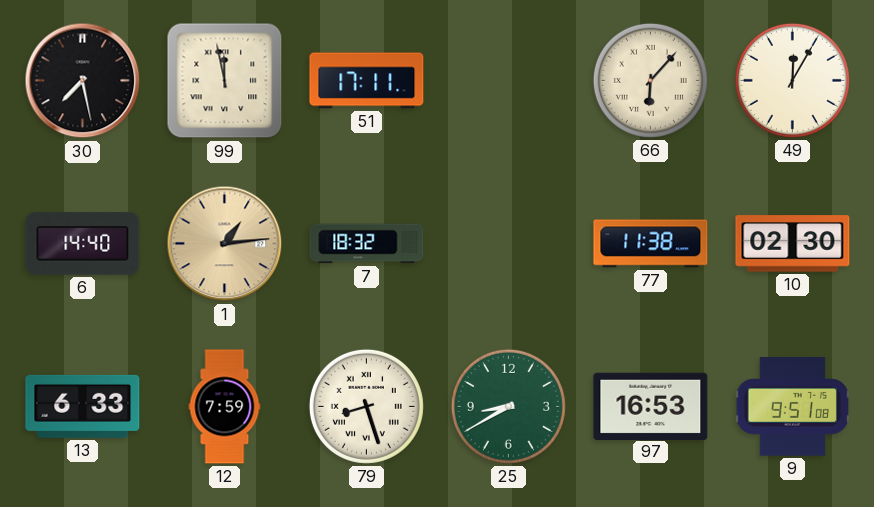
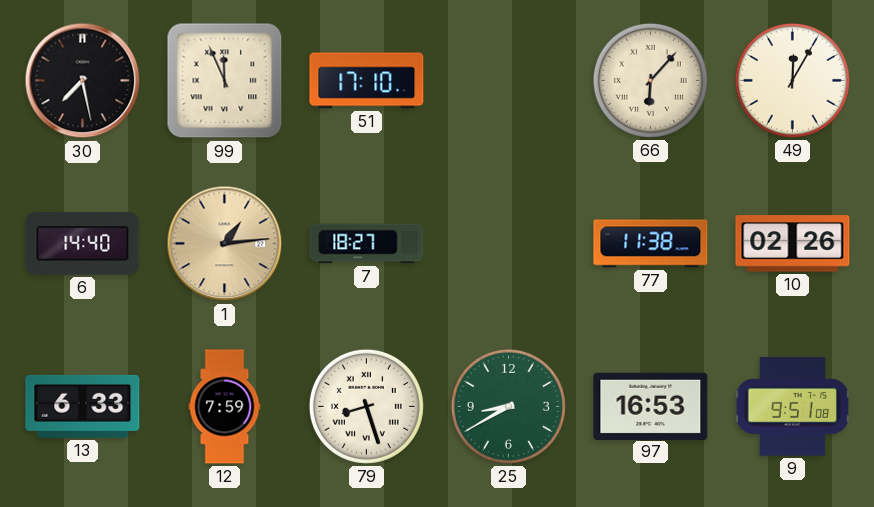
99: 11:58 -> 11:56 (225, 81)
51: 17:11 -> 17:10 (367, 81)
7: 18:32 -> 18:27 (367, 244)
10: 02:30 -> 02:26 (793, 244)
